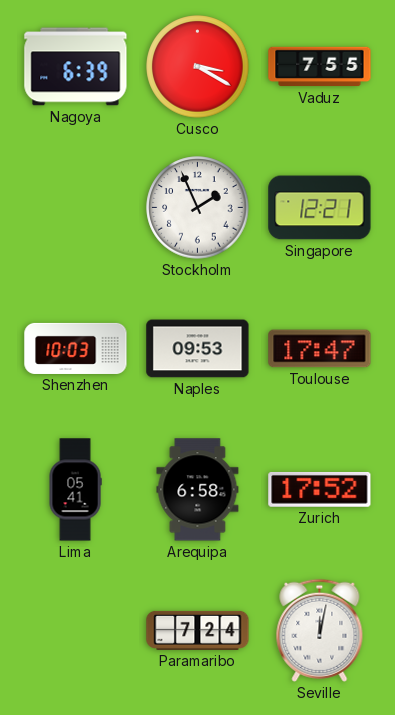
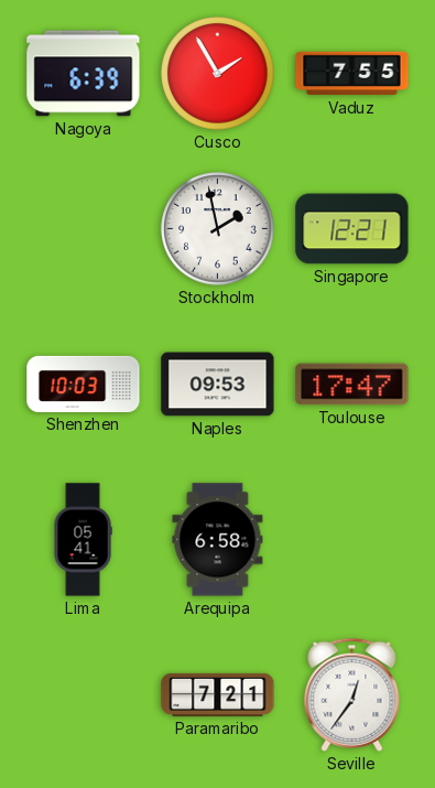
Cusco: 3:20 -> 1:55 (218, 74)
Stockholm: 1:56 -> 1:58 (218, 229)
Zurich: 17:52 -> none (320, 489)
Paramaribo: 7:24 -> 7:21 (218, 694)
Seville: 12:02 -> 12:36 (352, 694)
